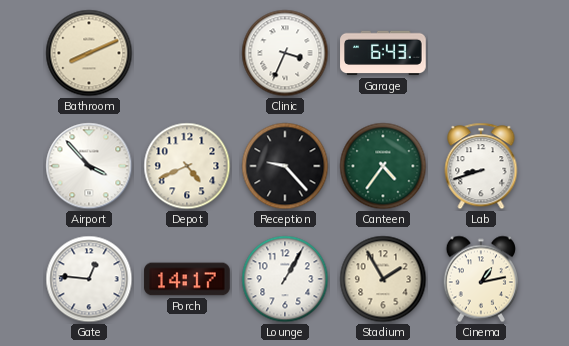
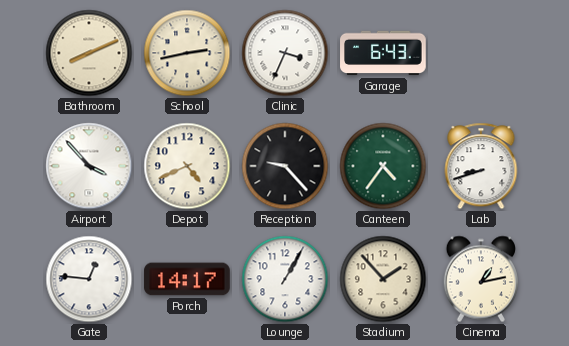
School: none -> 2:43 (187, 53)
Stadium: 1:55 -> 1:53 (383, 279)
